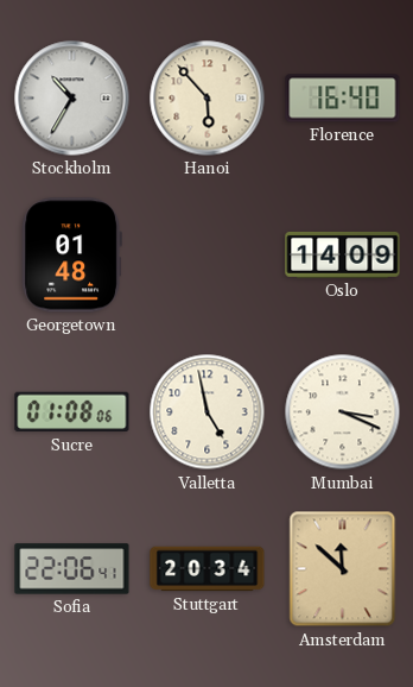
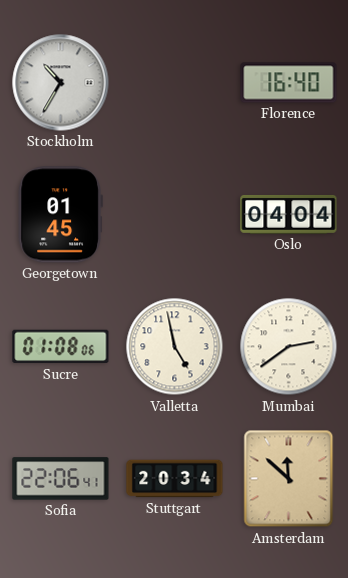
Hanoi: 5:53 -> none (208, 99)
Georgetown: 01:48 -> 01:45 (60, 215)
Oslo: 14:09 -> 04:04 (289, 214)
Mumbai: 3:19 -> 2:39 (289, 347)
